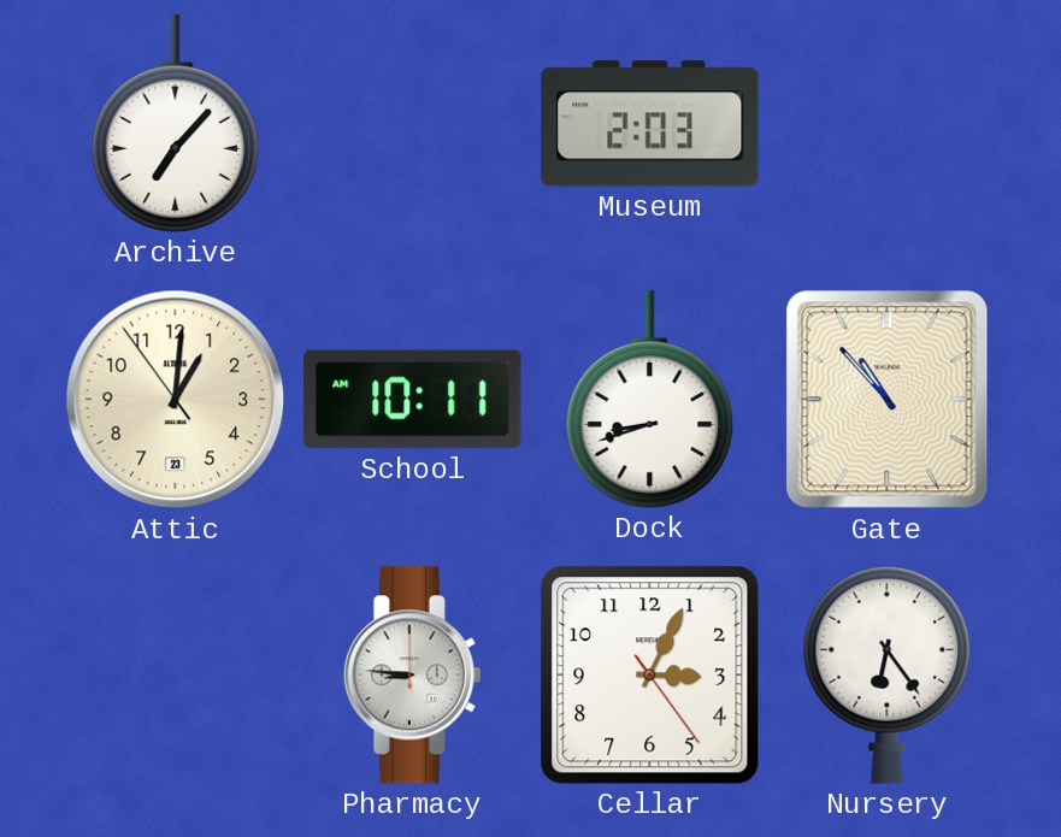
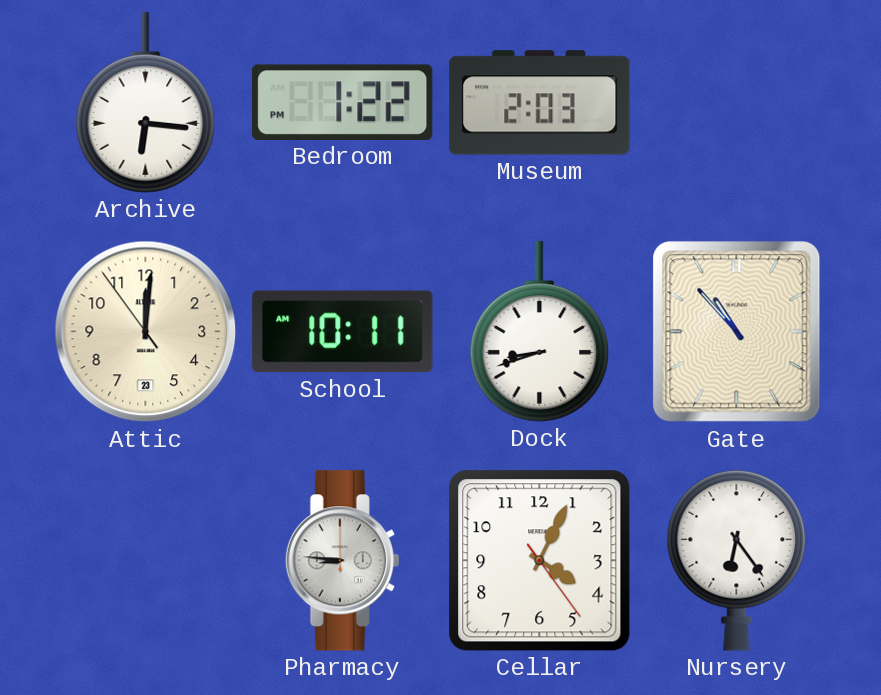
Archive: 7:07 -> 6:16 (146, 103)
Bedroom: none -> 1:22 (343, 102)
Attic: 1:00 -> 12:00 (146, 332)
Cellar: 3:04 -> 4:04 (540, 561)
